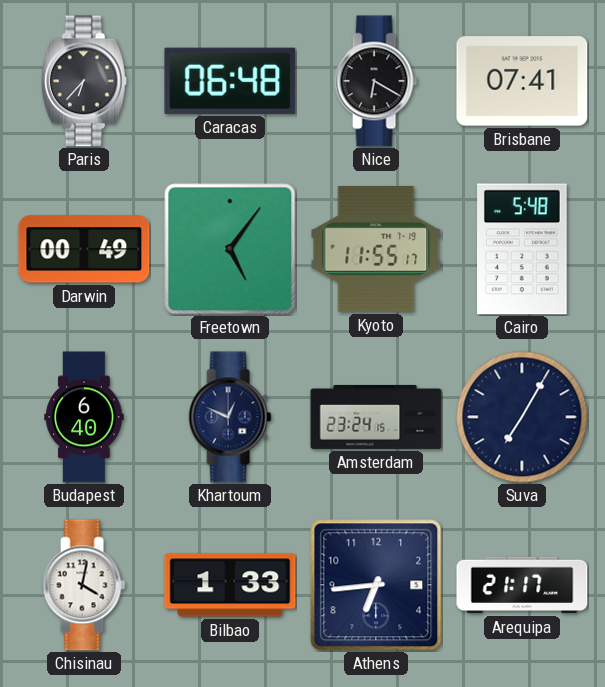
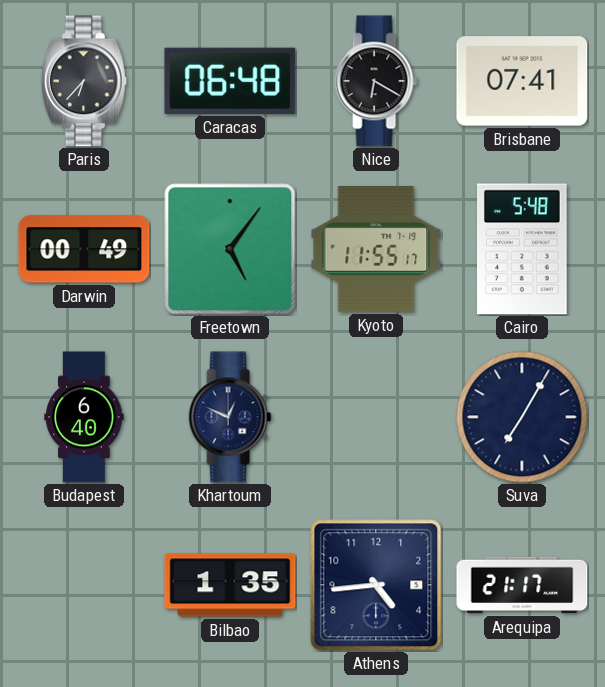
Amsterdam: 23:24 -> none (376, 417)
Chisinau: 4:02 -> none (84, 585)
Bilbao: 1:33 -> 1:35 (230, 585)
Athens: 6:44 -> 4:44 (376, 585)
